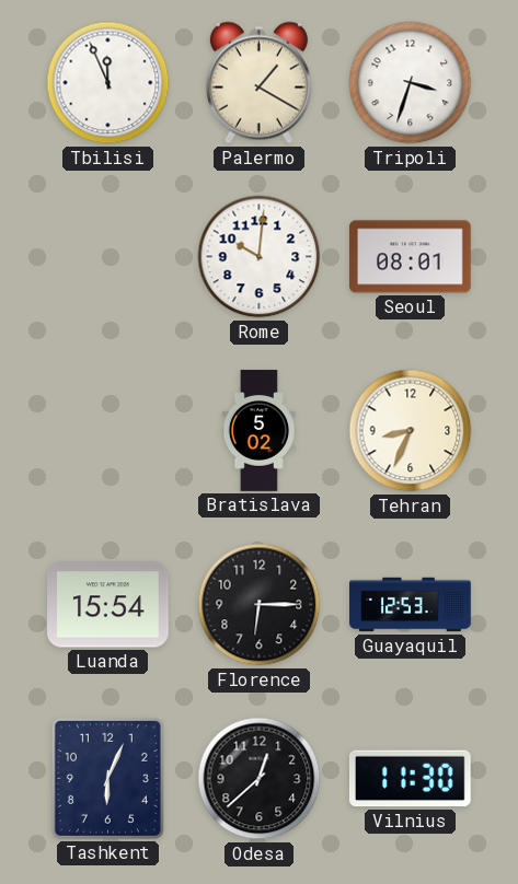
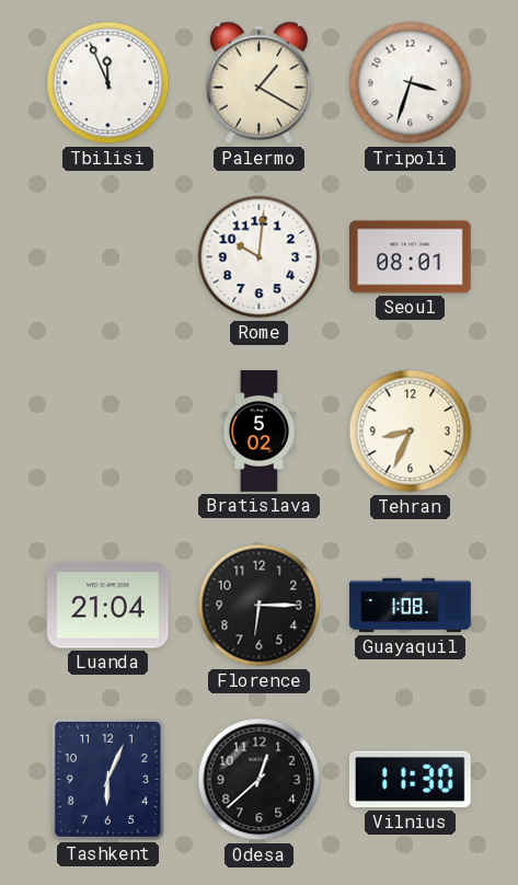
Luanda: 15:54 -> 21:04 (108, 606)
Guayaquil: 12:53 -> 1:08 (411, 606)
